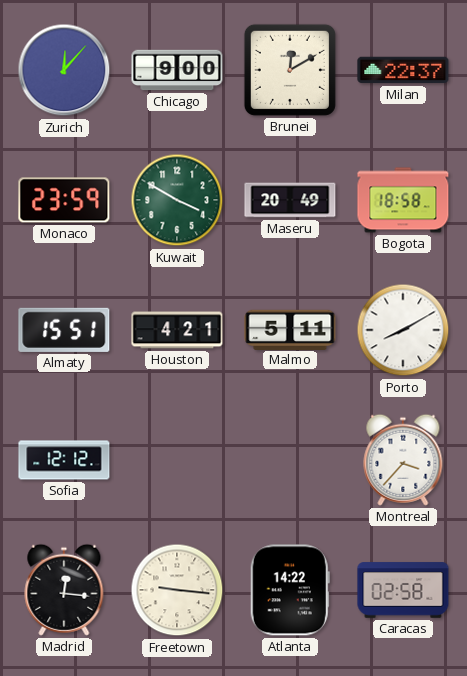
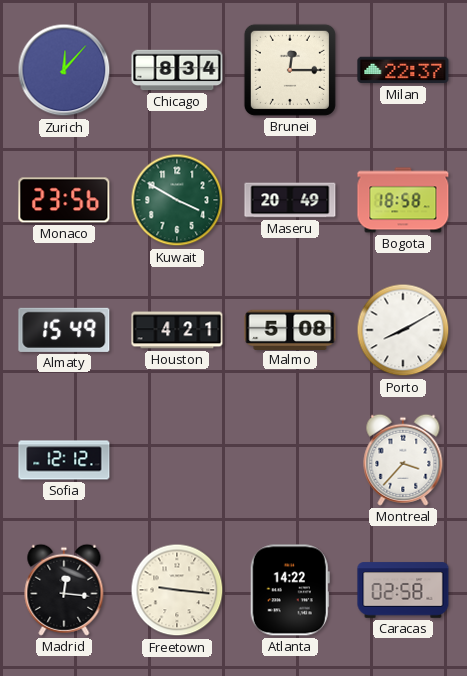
Chicago: 9:00 -> 8:34 (177, 70)
Brunei: 12:10 -> 12:15 (290, 70)
Monaco: 23:59 -> 23:56 (64, 200)
Almaty: 15:51 -> 15:49 (64, 330)
Malmo: 5:11 -> 5:08 (290, 329)
